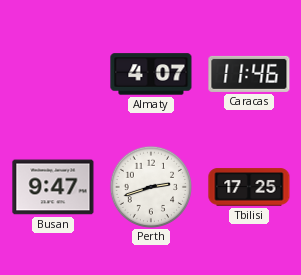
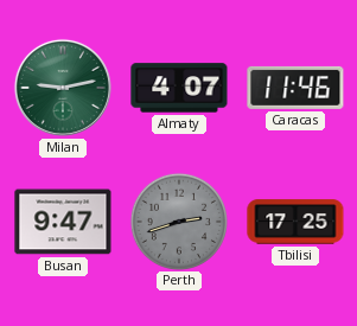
Milan: none -> 9:13 (63, 88)
Perth dial: white -> grey (178, 220)
